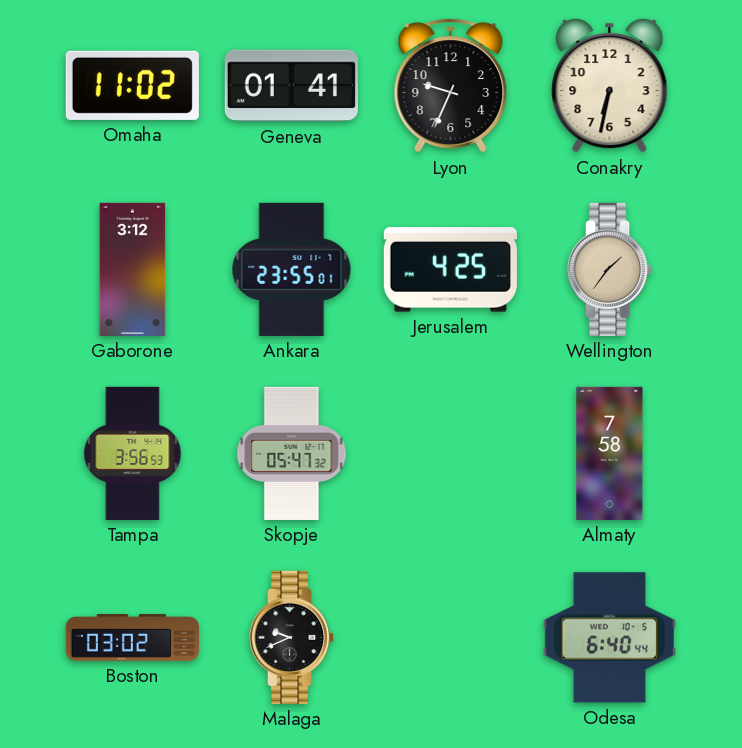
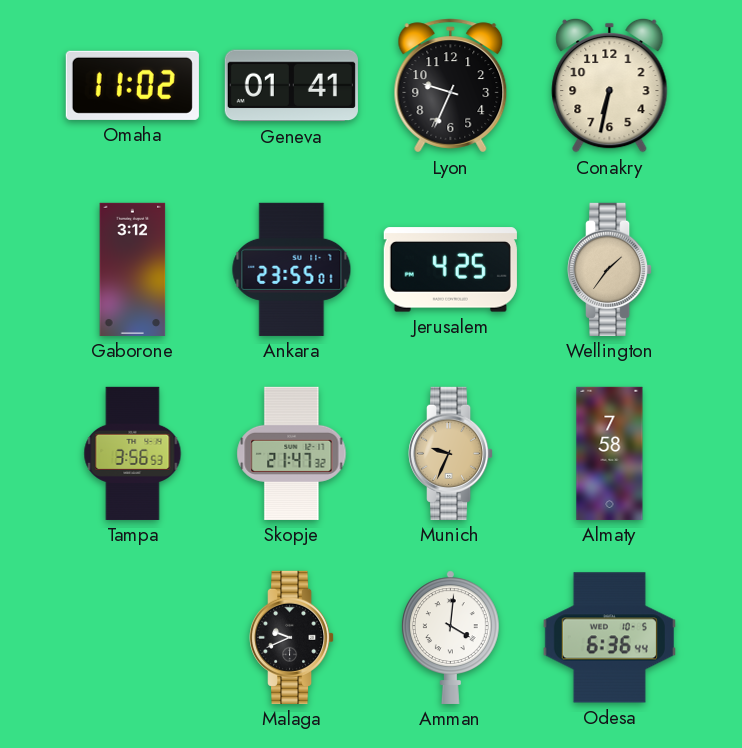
Skopje: 05:47 -> 21:47 (292, 453)
Munich: none -> 9:34 (452, 453)
Boston: 03:02 -> none (132, 638)
Amman: none -> 4:01 (450, 637)
Odesa: 6:40 -> 6:36 (609, 638)
